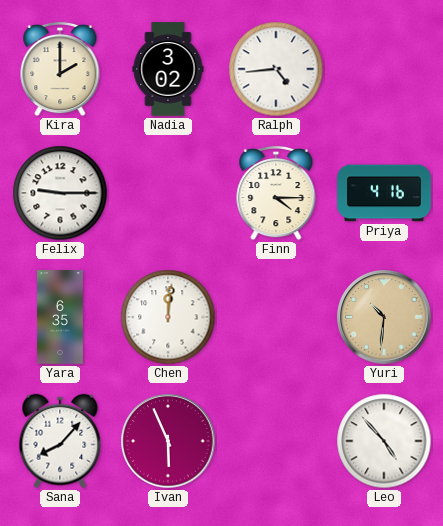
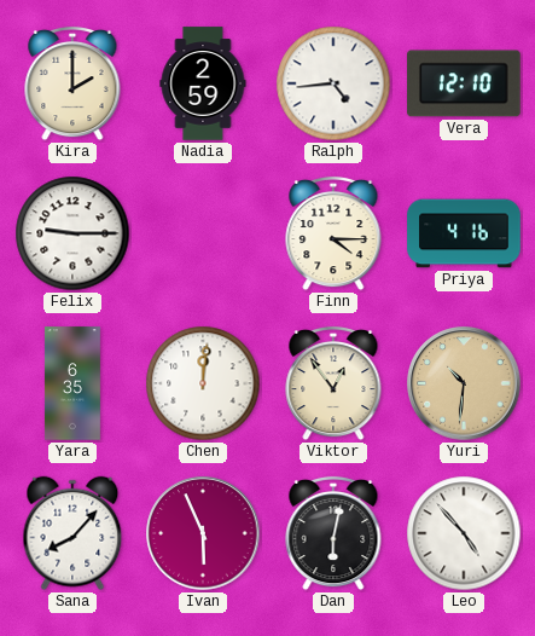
Nadia: 3:02 -> 2:59 (203, 83)
Vera: none -> 12:10 (464, 83)
Viktor: none -> 12:54 (333, 383)
Dan: none -> 6:02 (333, 533)
